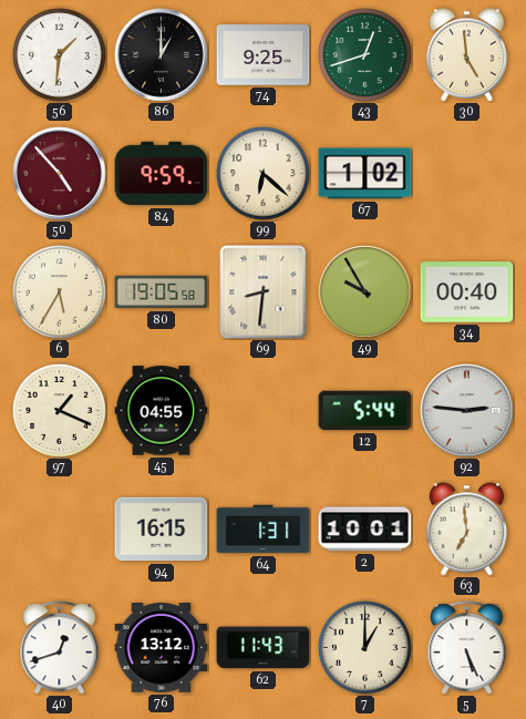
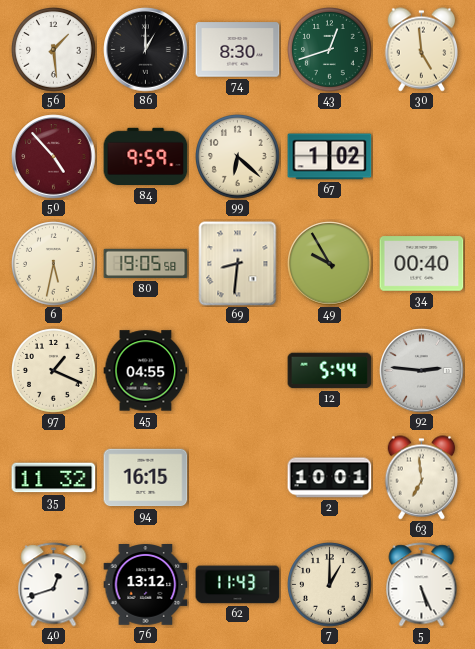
56: 1:31 -> 1:29 (54, 50)
74: 9:25 -> 8:30 (238, 50)
6: 5:35 -> 5:32 (54, 264)
35: none -> 11:32 (54, 478)
64: 1:31 -> none (264, 530)
